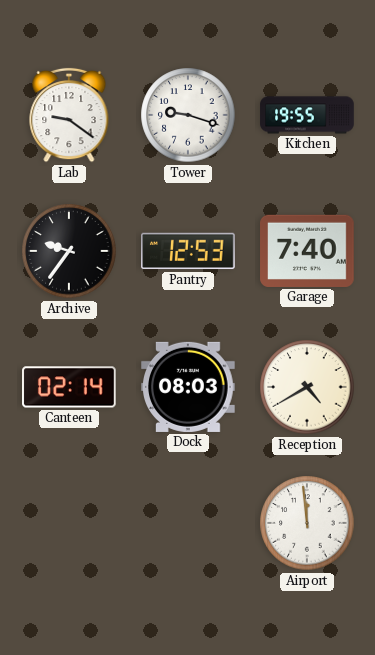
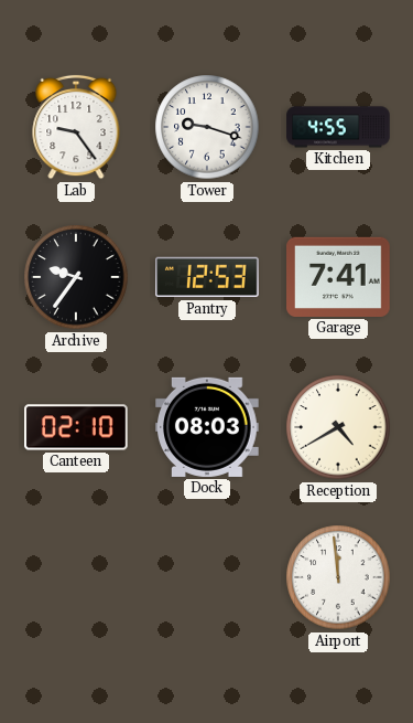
Lab: 9:21 -> 9:24 (76, 127)
Kitchen: 19:55 -> 4:55 (338, 127)
Garage: 7:40 -> 7:41 (338, 277)
Canteen: 02:14 -> 02:10 (76, 427)
